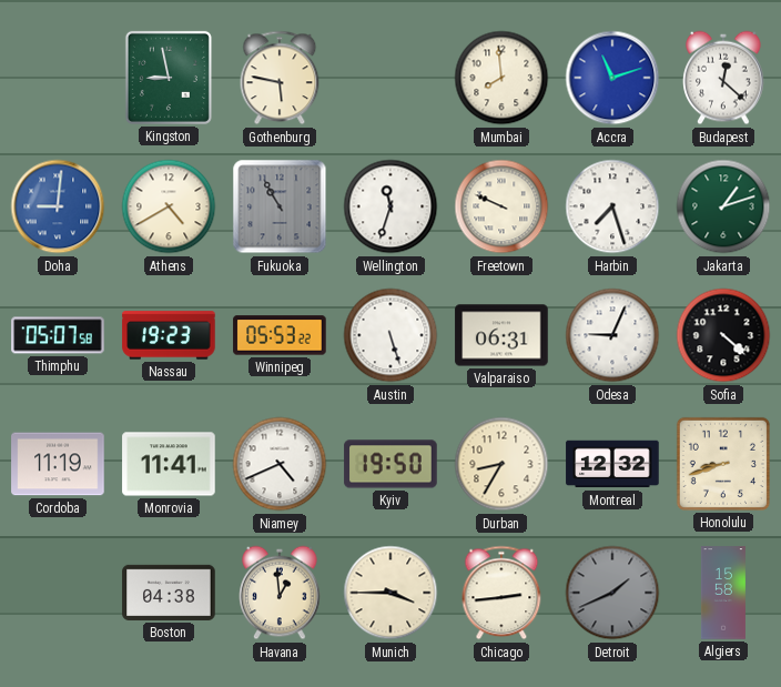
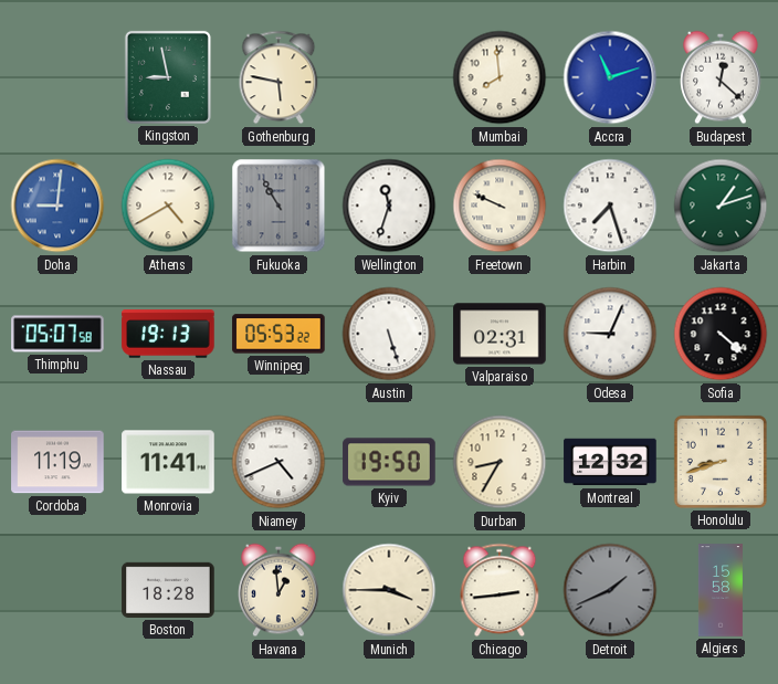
Nassau: 19:23 -> 19:13 (168, 334)
Valparaiso: 06:31 -> 02:31 (500, 334)
Boston: 04:38 -> 18:28 (168, 590)
